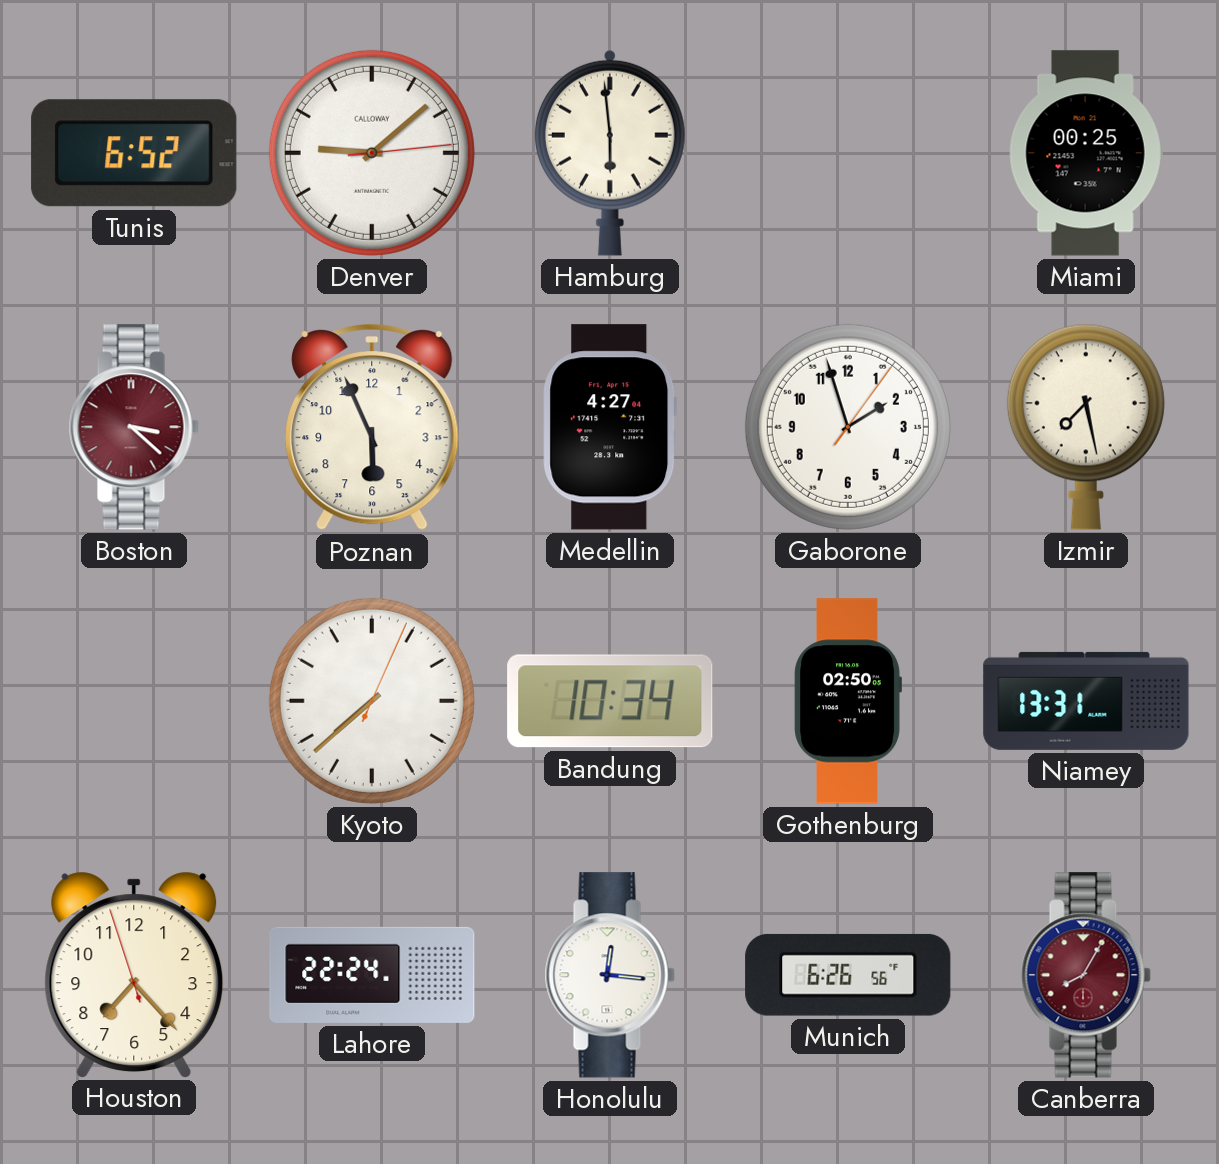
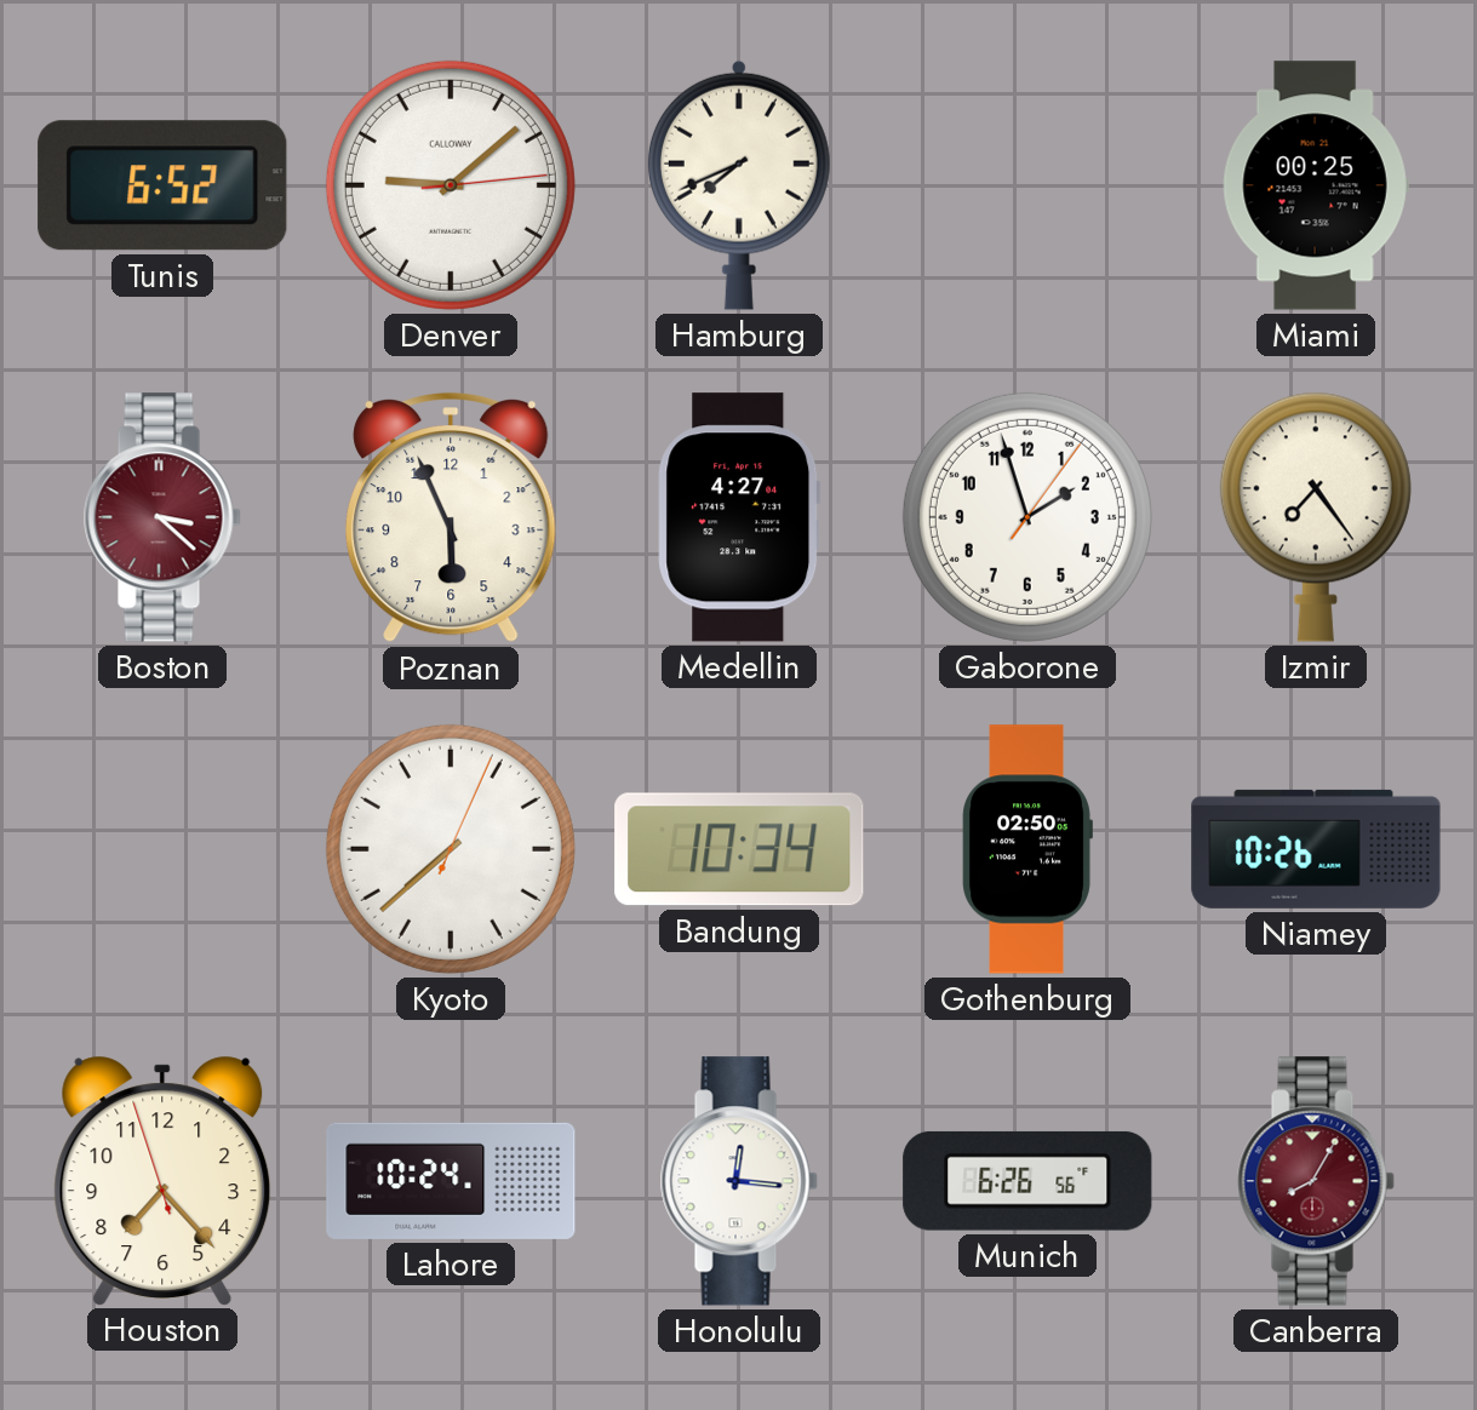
Hamburg: 5:59 -> 7:41 (739, 185)
Izmir: 7:28 -> 7:24 (1316, 517)
Niamey: 13:31 -> 10:26 (1316, 849)
Lahore: 22:24 -> 10:24 (451, 1181)
